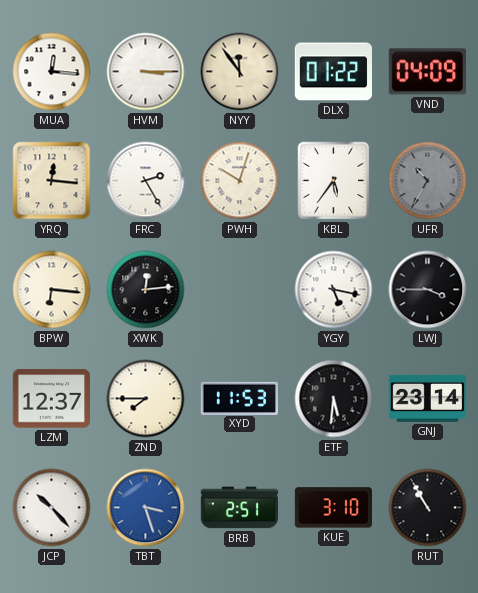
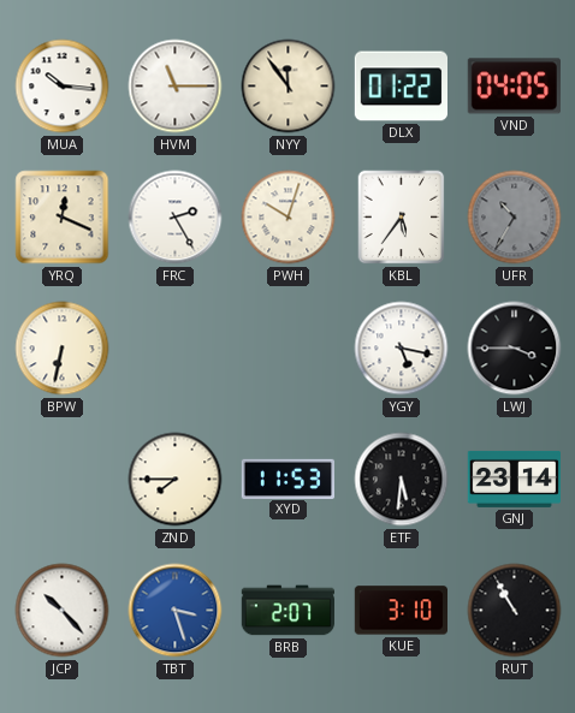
MUA: 12:16 -> 10:16 (63, 87)
HVM: 3:15 -> 11:15 (176, 87)
VND: 04:09 -> 04:05 (514, 87)
YRQ: 12:16 -> 12:19 (63, 218)
BPW: 6:16 -> 6:32 (63, 349)
XWK: 12:14 -> none (146, 290)
LZM: 12:37 -> none (51, 399)
BRB: 2:51 -> 2:07 (287, 611)
